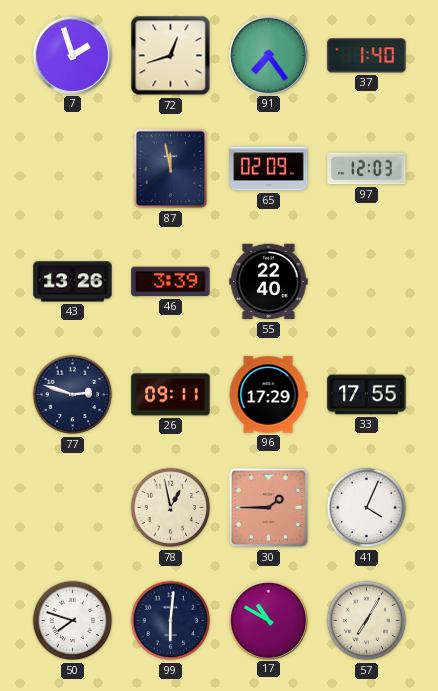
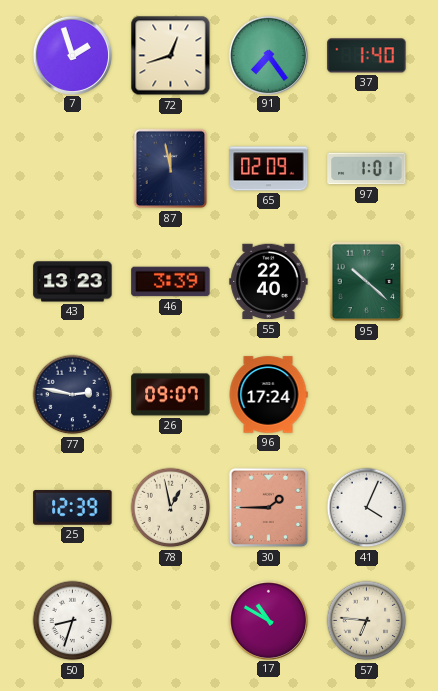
97: 12:03 -> 1:01 (367, 169)
43: 13:26 -> 13:23 (73, 282)
95: none -> 10:22 (367, 282)
77: 2:48 -> 2:47 (73, 395)
26: 09:11 -> 09:07 (171, 395)
96: 17:29 -> 17:24 (268, 395)
33: 17:55 -> none (367, 395)
25: none -> 12:39 (73, 508)
50: 7:48 -> 8:33 (73, 621)
99: 6:01 -> none (171, 621)
57: 7:05 -> 6:46 (367, 621)
